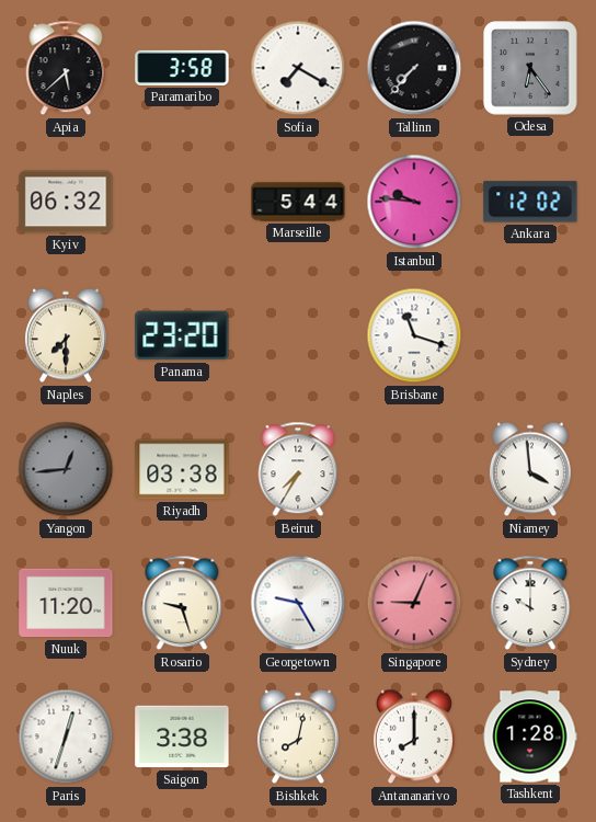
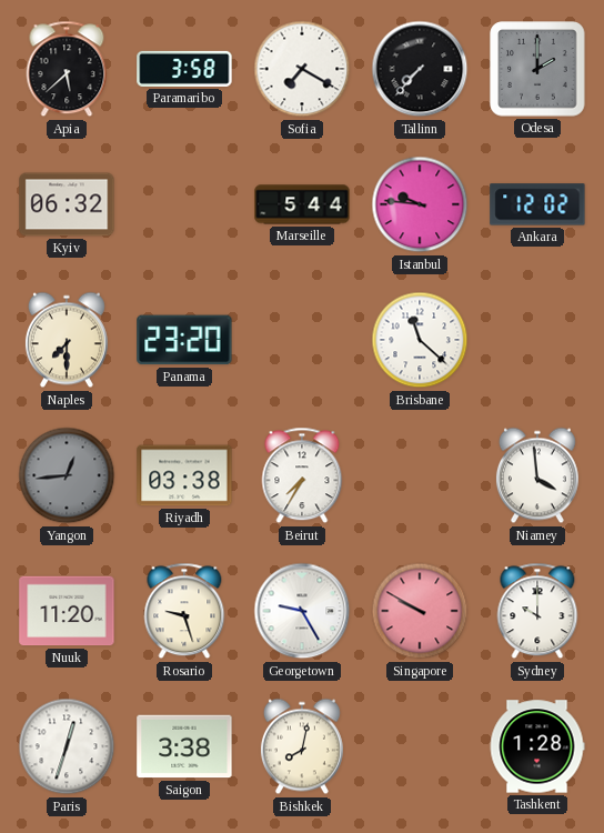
Odesa: 6:24 -> 2:00 (537, 69)
Brisbane: 11:18 -> 11:22 (420, 340)
Singapore: 9:04 -> 9:50 (420, 611)
Antananarivo: 8:00 -> none (414, 737)
